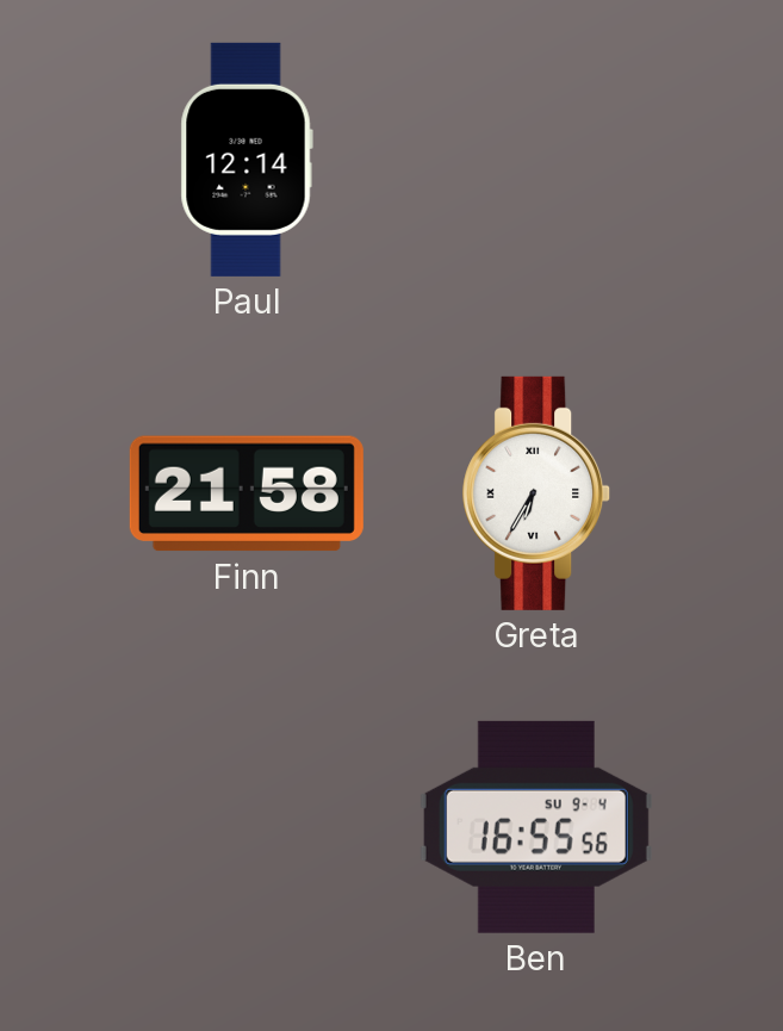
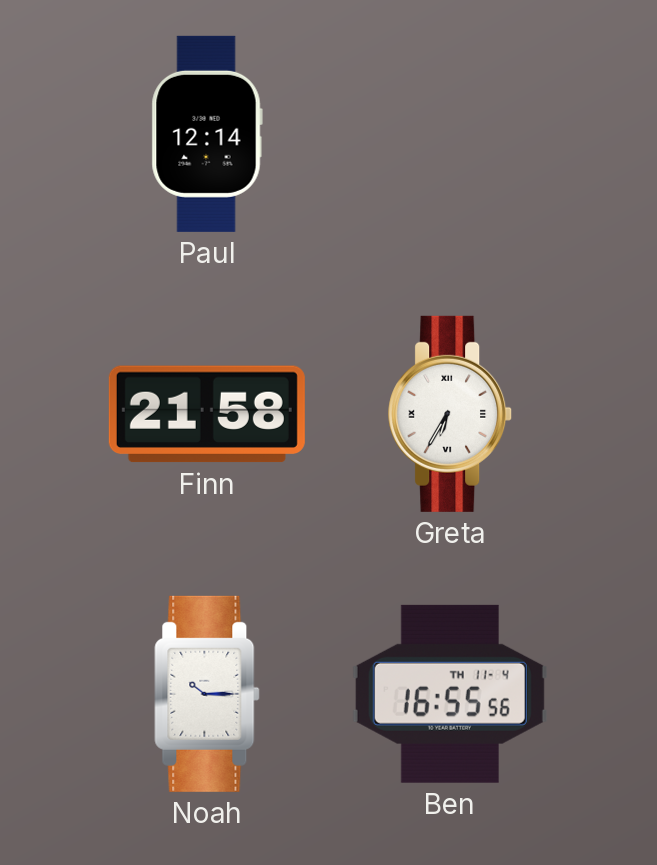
Noah: none -> 10:15 (207, 694)
Ben date: SU 9-4 -> TH 11-4 (450, 694)
